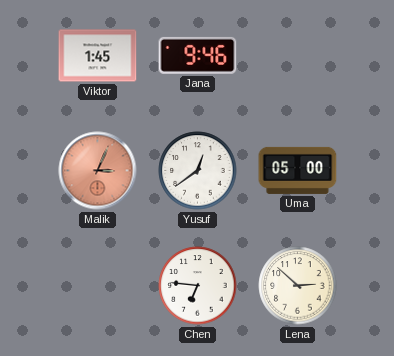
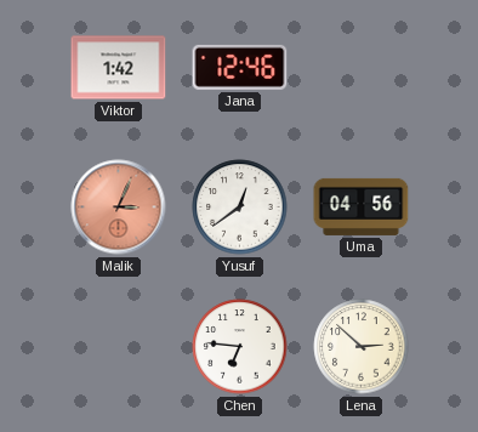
Viktor: 1:45 -> 1:42 (119, 68)
Jana: 9:46 -> 12:46 (240, 67)
Uma: 05:00 -> 04:56 (362, 206)
